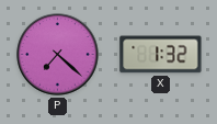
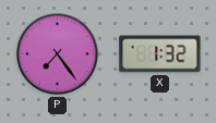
P: 7:22 -> 7:24 (58, 54)
